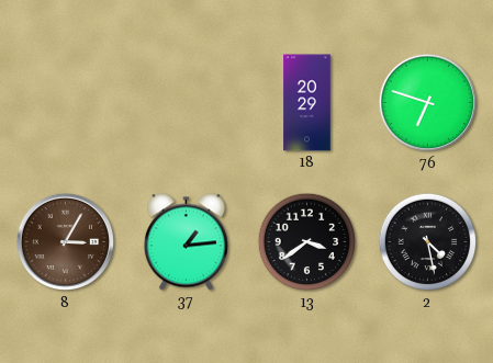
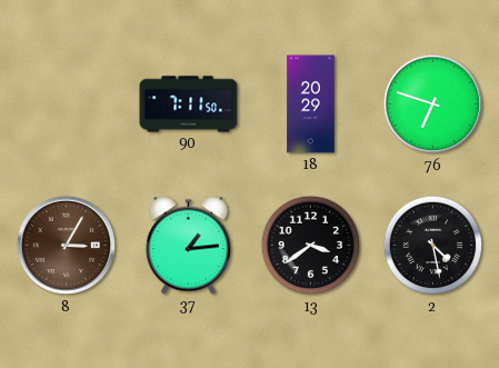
90: none -> 7:11 (189, 105)
